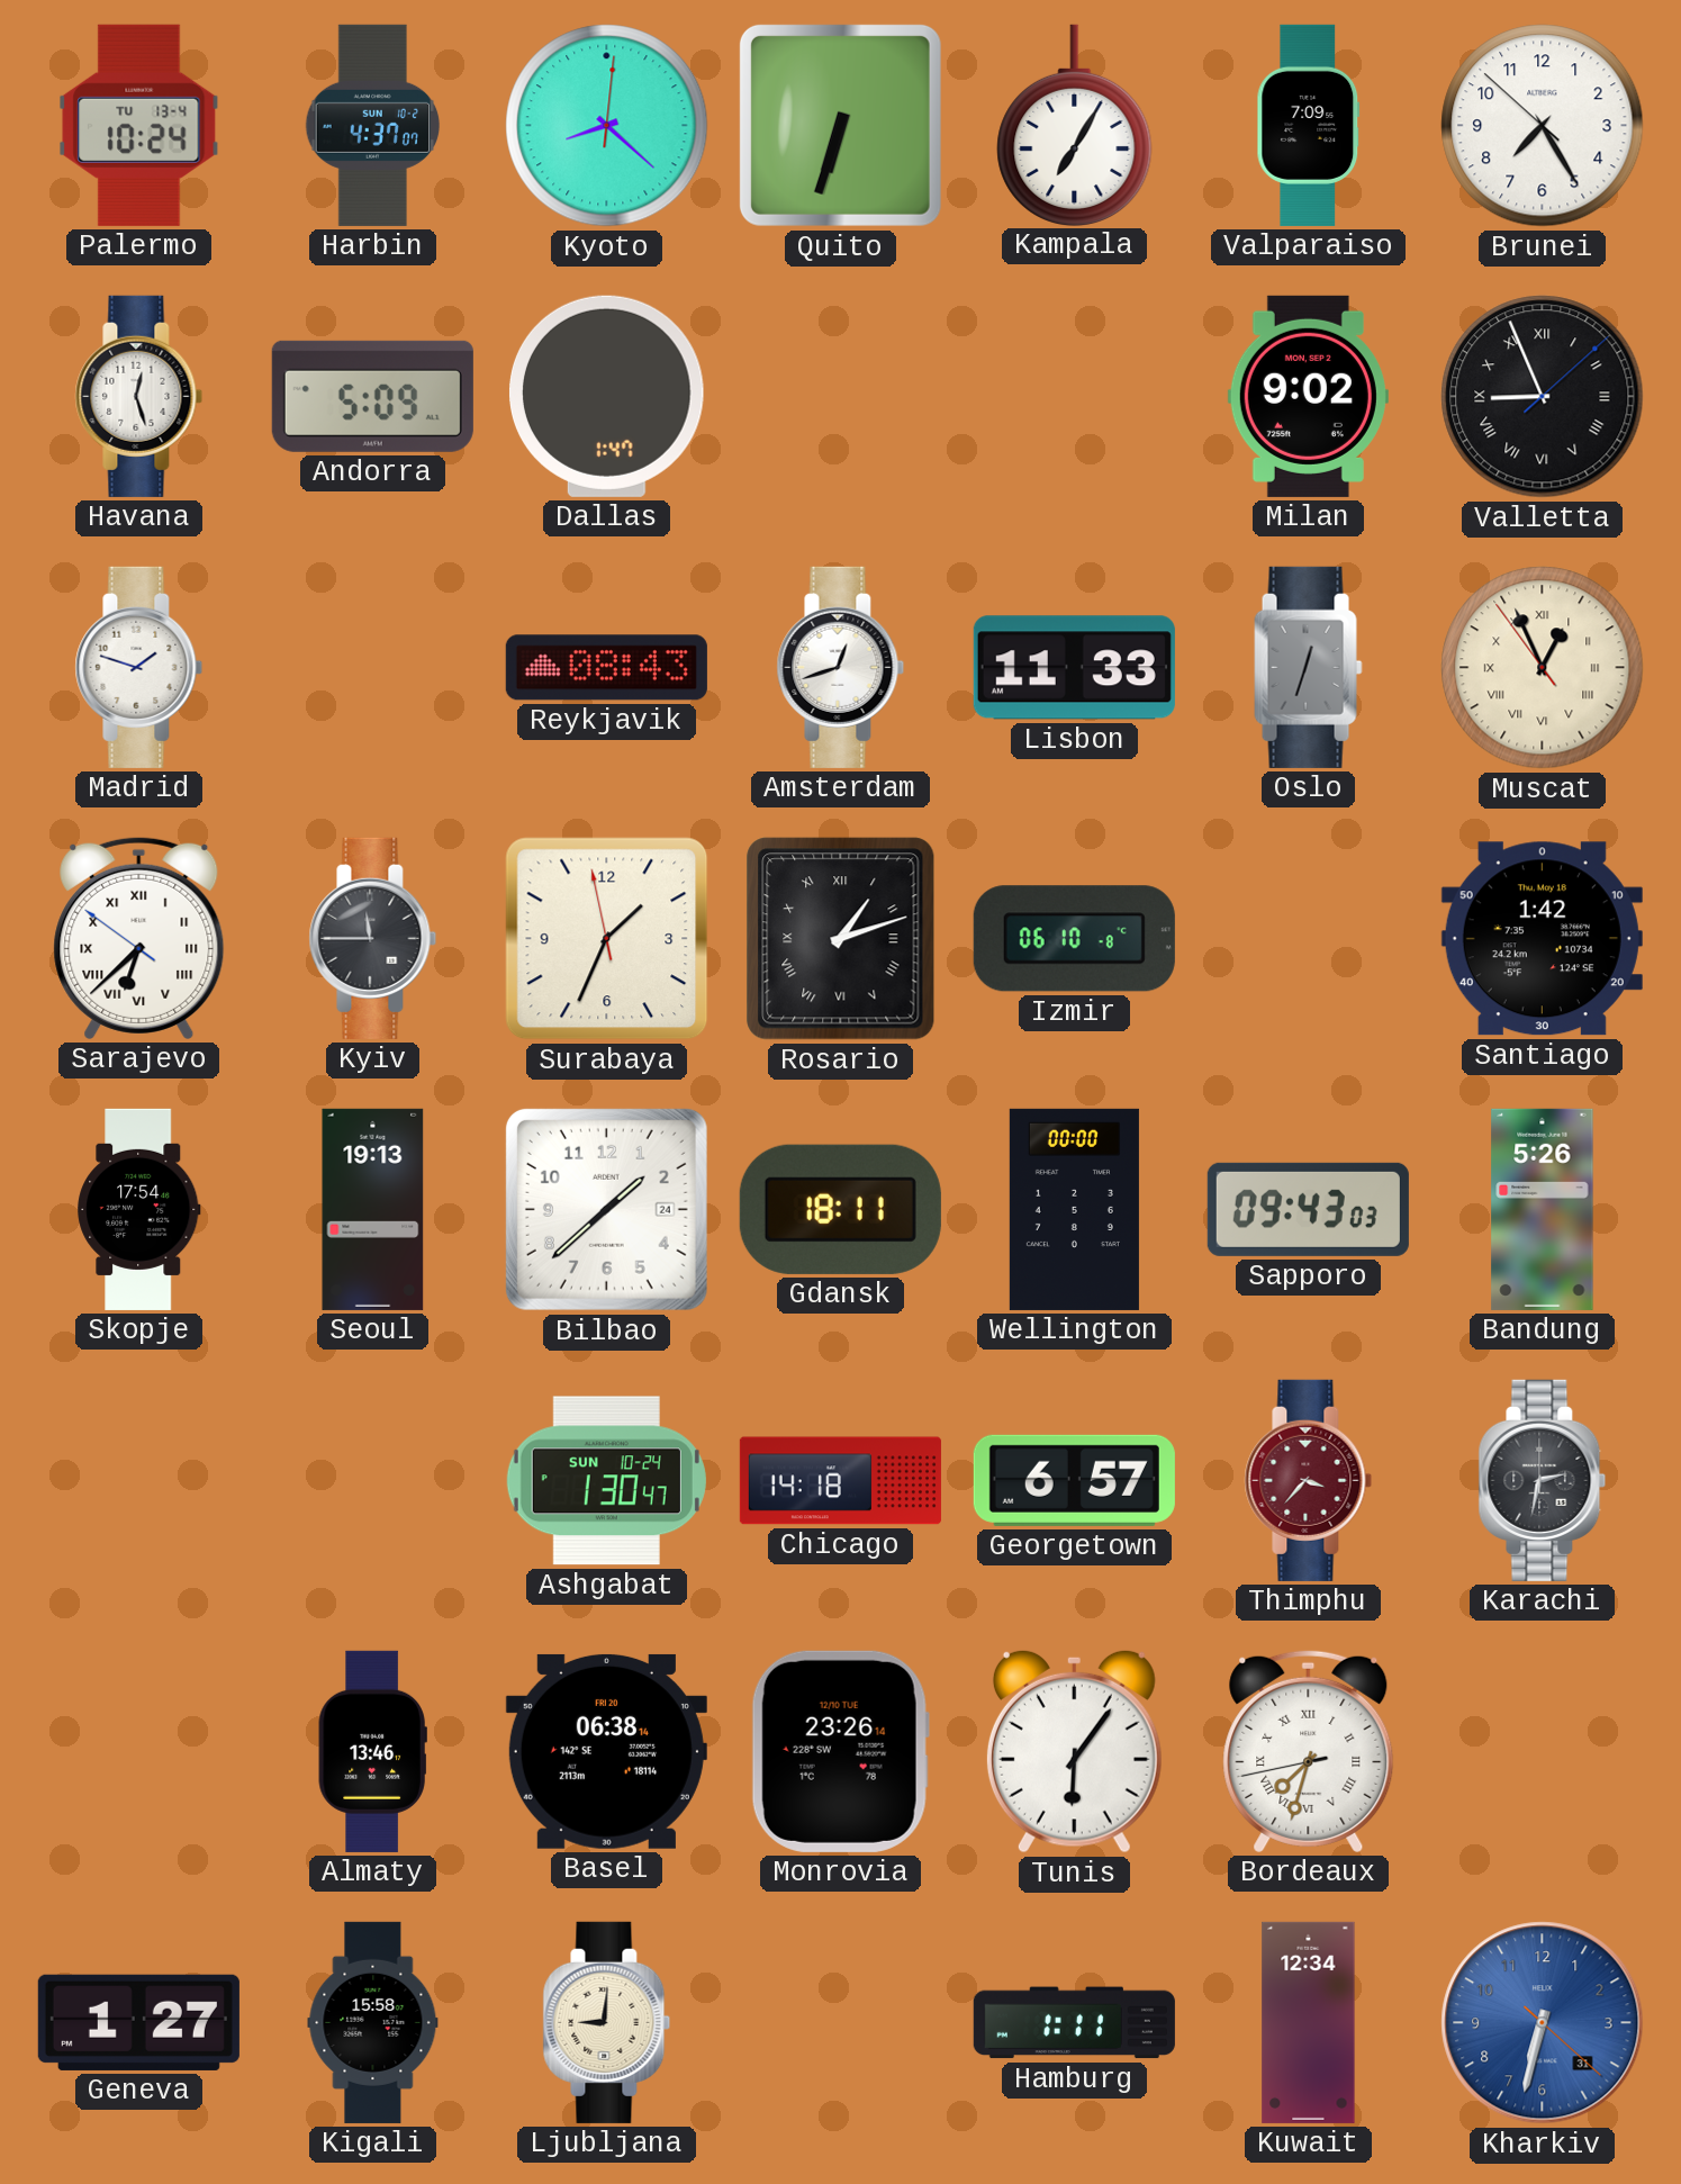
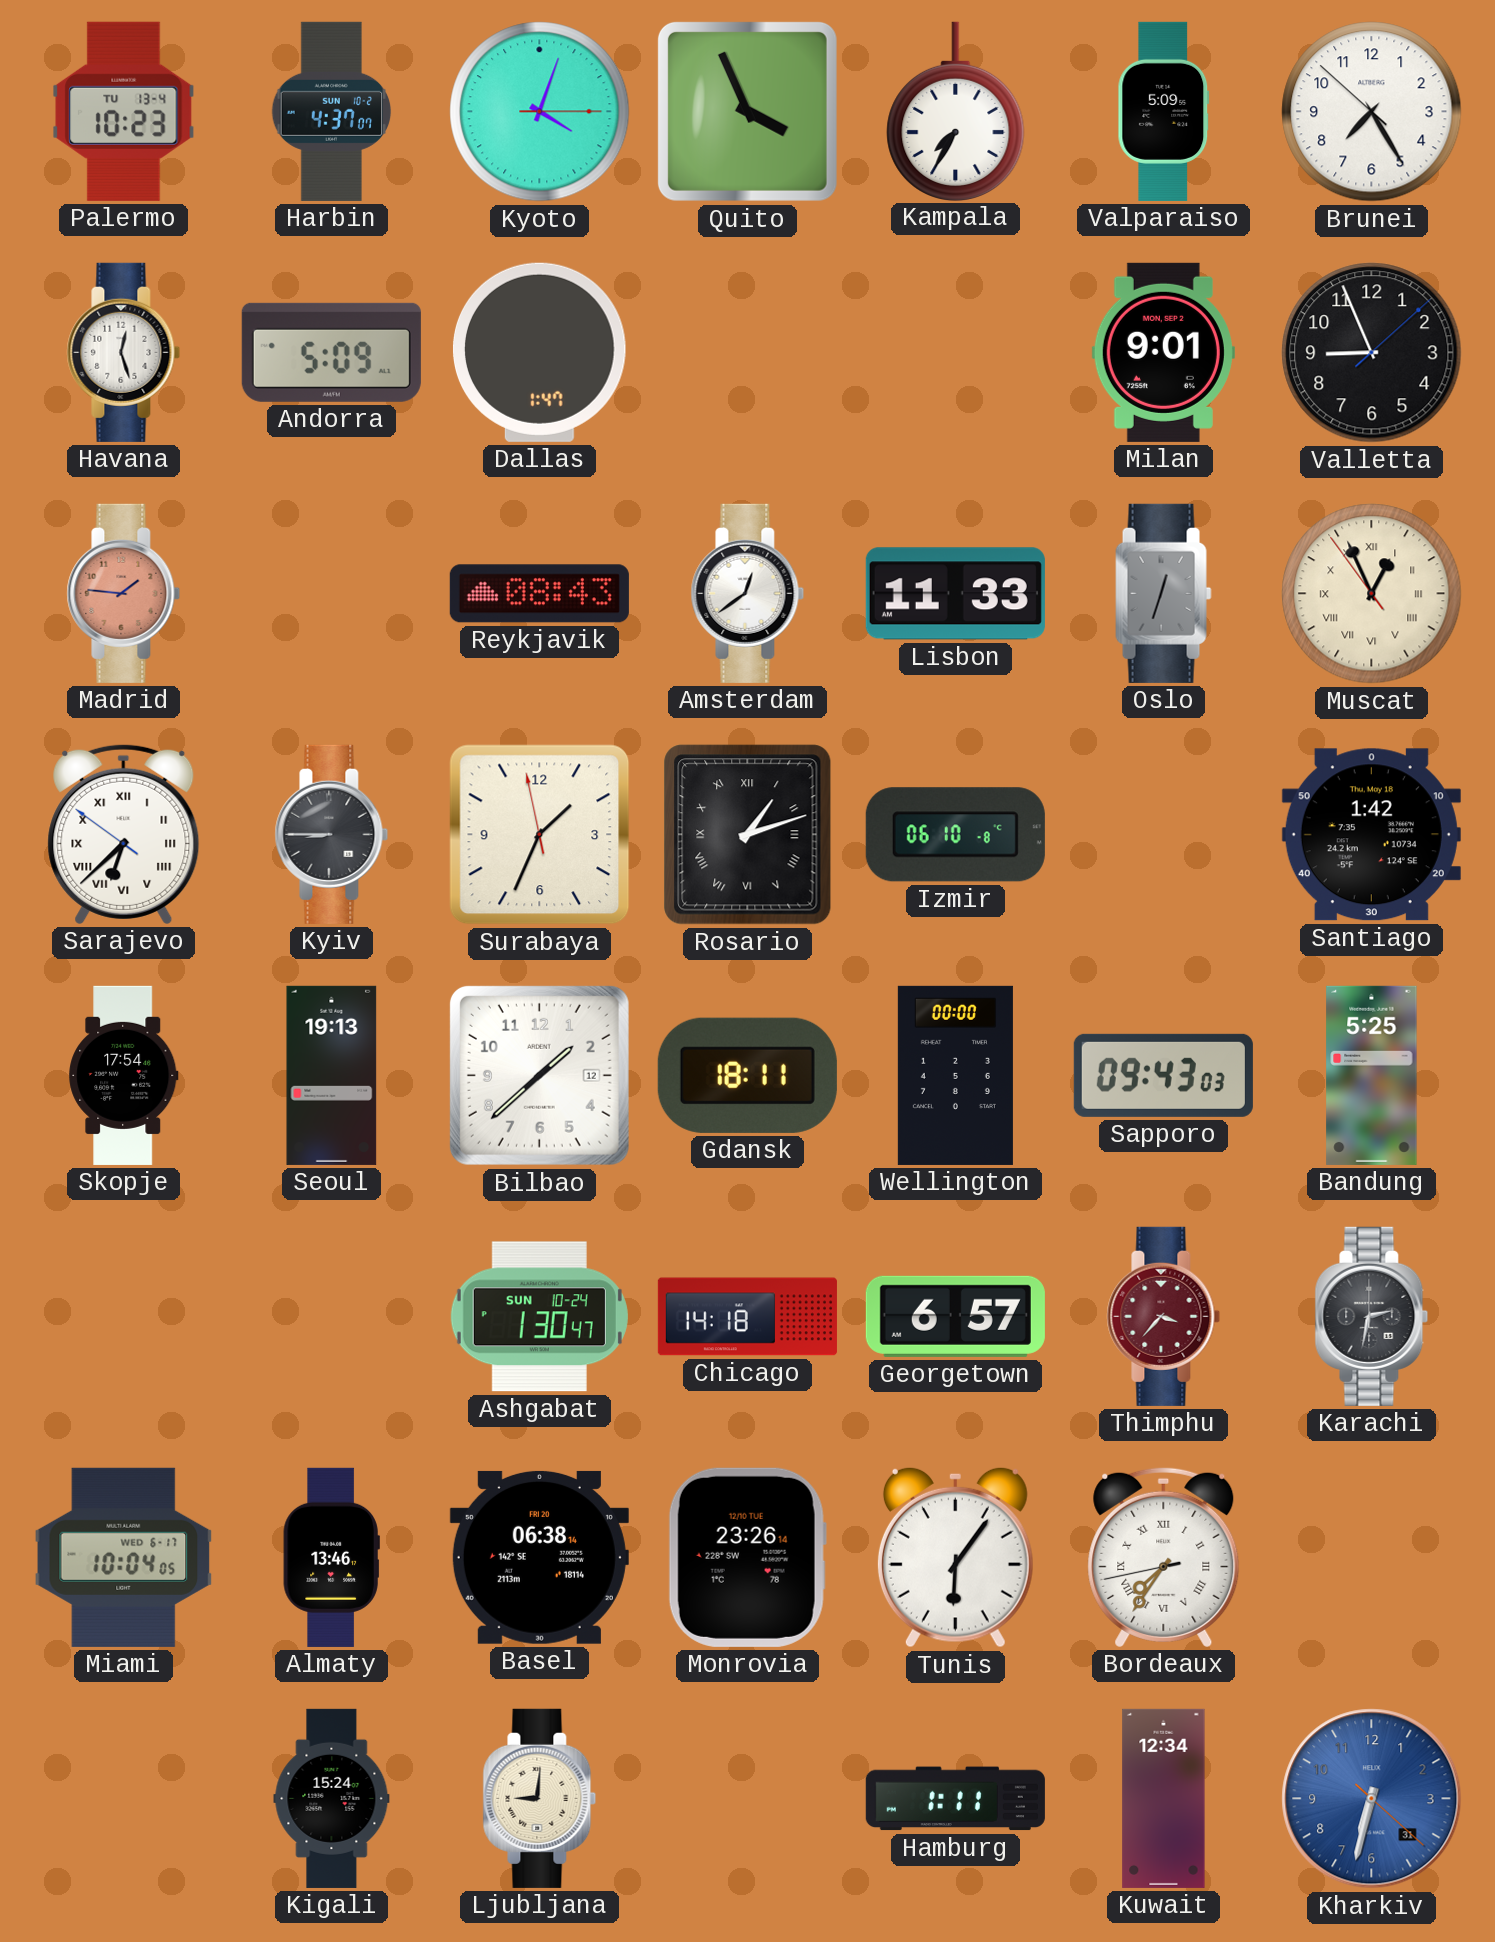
Palermo: 10:24 -> 10:23 (124, 111)
Kyoto: 8:22 -> 4:03 (540, 112)
Quito: 6:33 -> 3:56 (747, 111)
Kampala: 7:05 -> 7:35 (956, 111)
Valparaiso: 7:09 -> 5:09 (1164, 111)
Milan: 9:02 -> 9:01 (1163, 352)
Valletta numerals: Roman -> Arabic (1372, 353)
Madrid: 1:48 -> 1:46 (124, 593)
Madrid dial: white -> salmon (124, 593)
Amsterdam: 12:42 -> 12:39 (748, 593)
Kyiv: 11:45 -> 8:45 (332, 834)
Bilbao date: 24 -> 12 (539, 1075)
Bandung: 5:26 -> 5:25 (1372, 1075)
Miami: none -> 10:04 (124, 1557)
Bordeaux: 7:32 -> 7:35 (1164, 1557)
Geneva: 1:27 -> none (138, 2022)
Kigali: 15:58 -> 15:24 (332, 1798)
